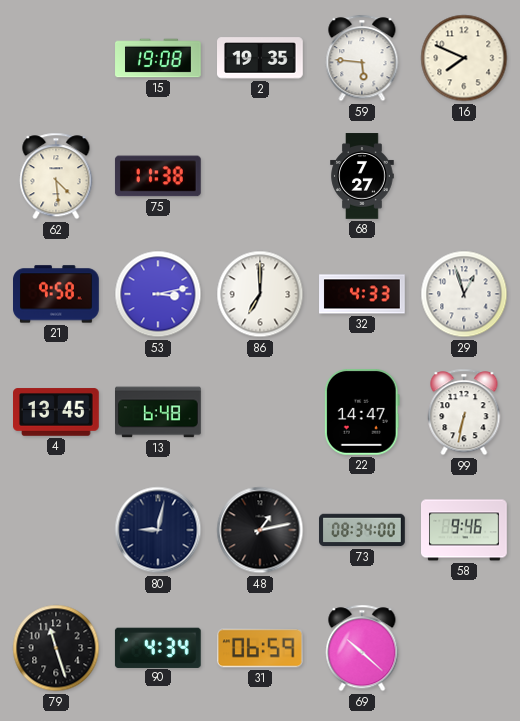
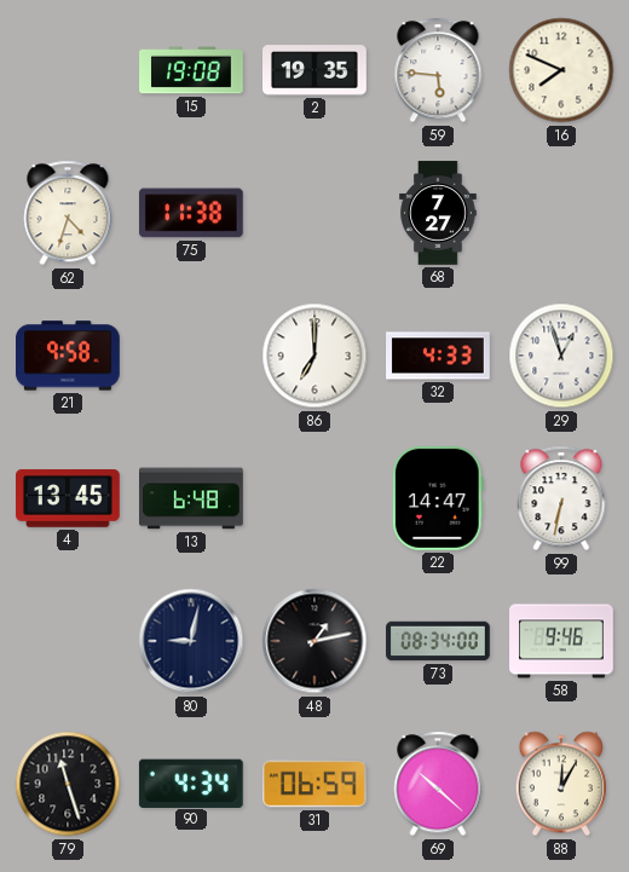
62: 4:29 -> 4:33 (68, 213)
53: 3:13 -> none (158, 294)
88: none -> 12:05 (560, 784)
